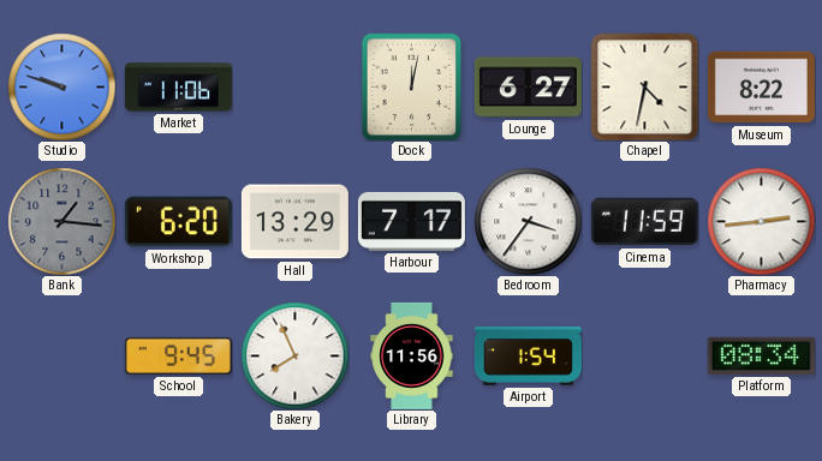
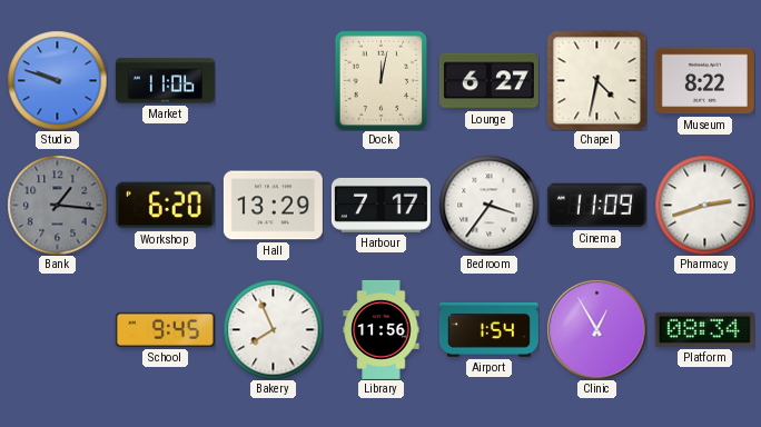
Cinema: 11:59 -> 11:09 (596, 206)
Pharmacy: 2:44 -> 2:42 (704, 205)
Clinic: none -> 12:55 (596, 329)
